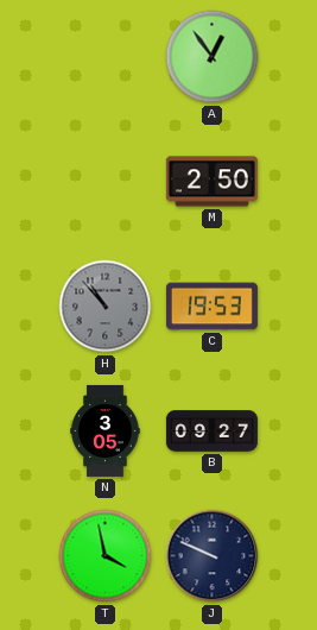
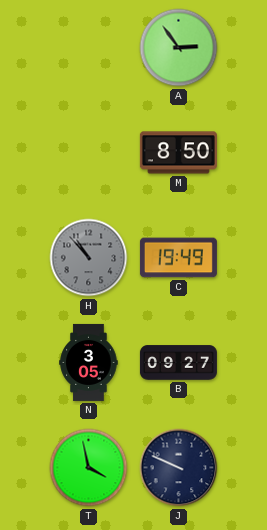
A: 12:54 -> 2:54 (179, 48)
M: 2:50 -> 8:50 (178, 153)
C: 19:53 -> 19:49 (178, 258)
